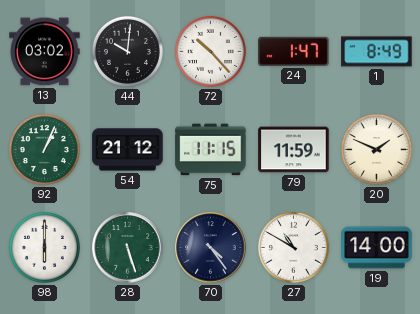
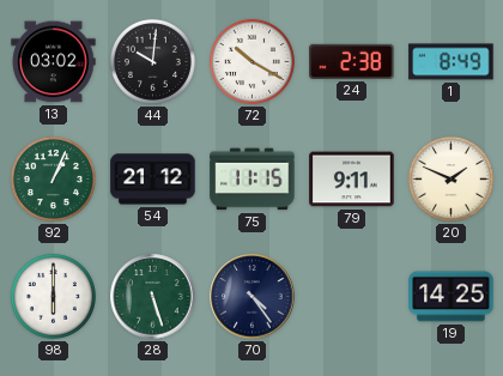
72: 10:23 -> 10:20 (251, 61)
24: 1:47 -> 2:38 (352, 61)
79: 11:59 -> 9:11 (352, 180)
27: 10:50 -> none (293, 247)
19: 14:00 -> 14:25 (452, 297)
